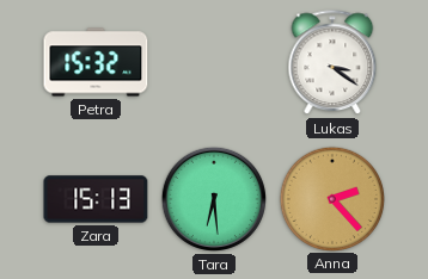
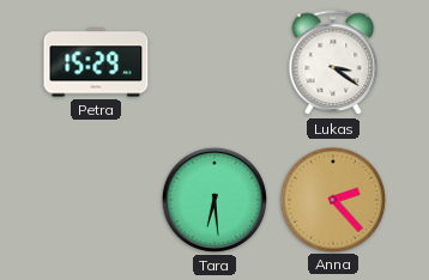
Petra: 15:32 -> 15:29 (96, 62)
Zara: 15:13 -> none (96, 199)
